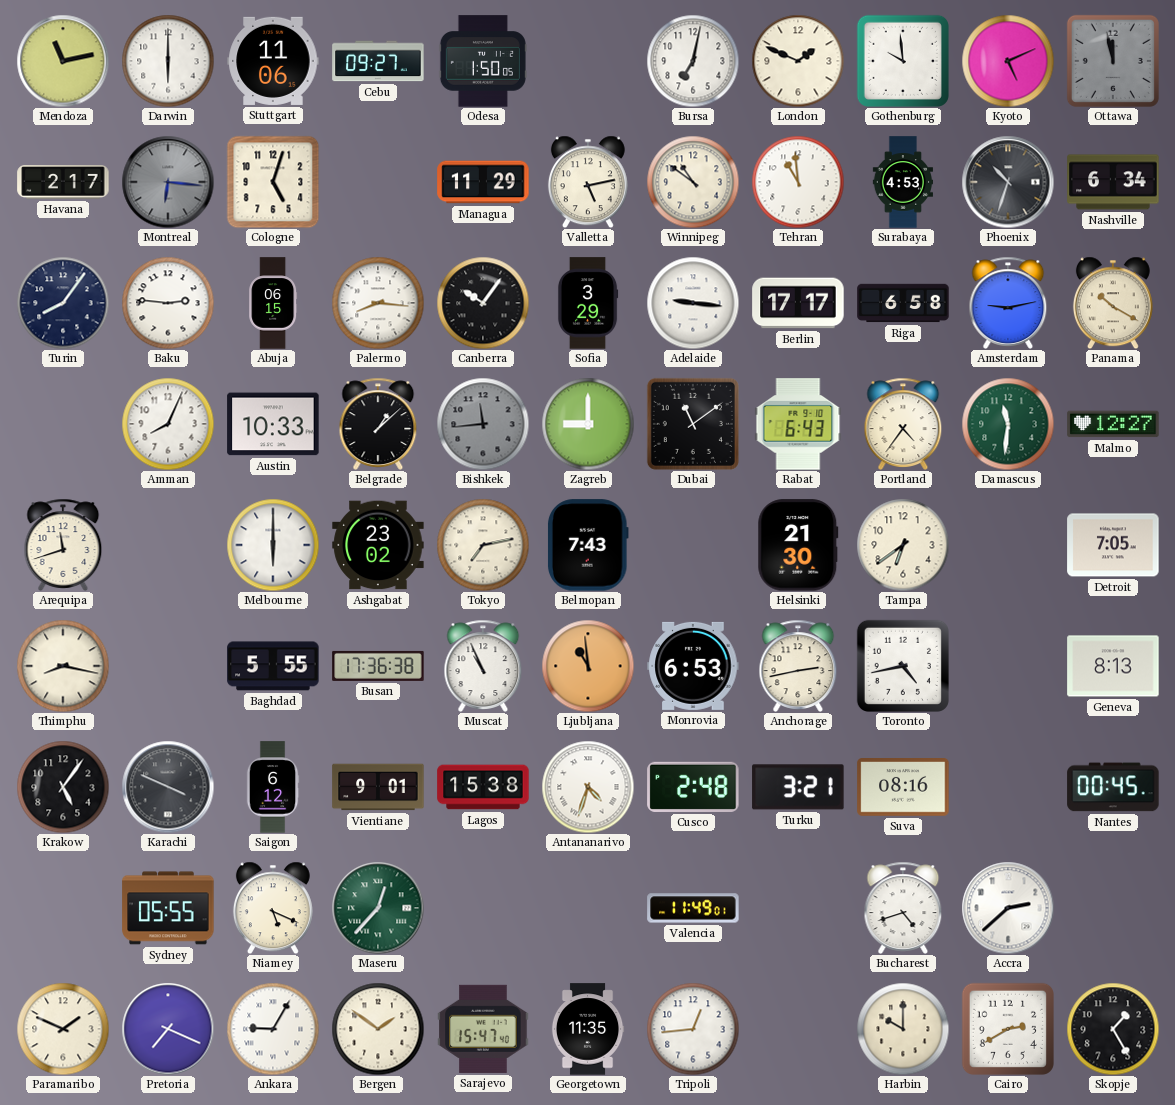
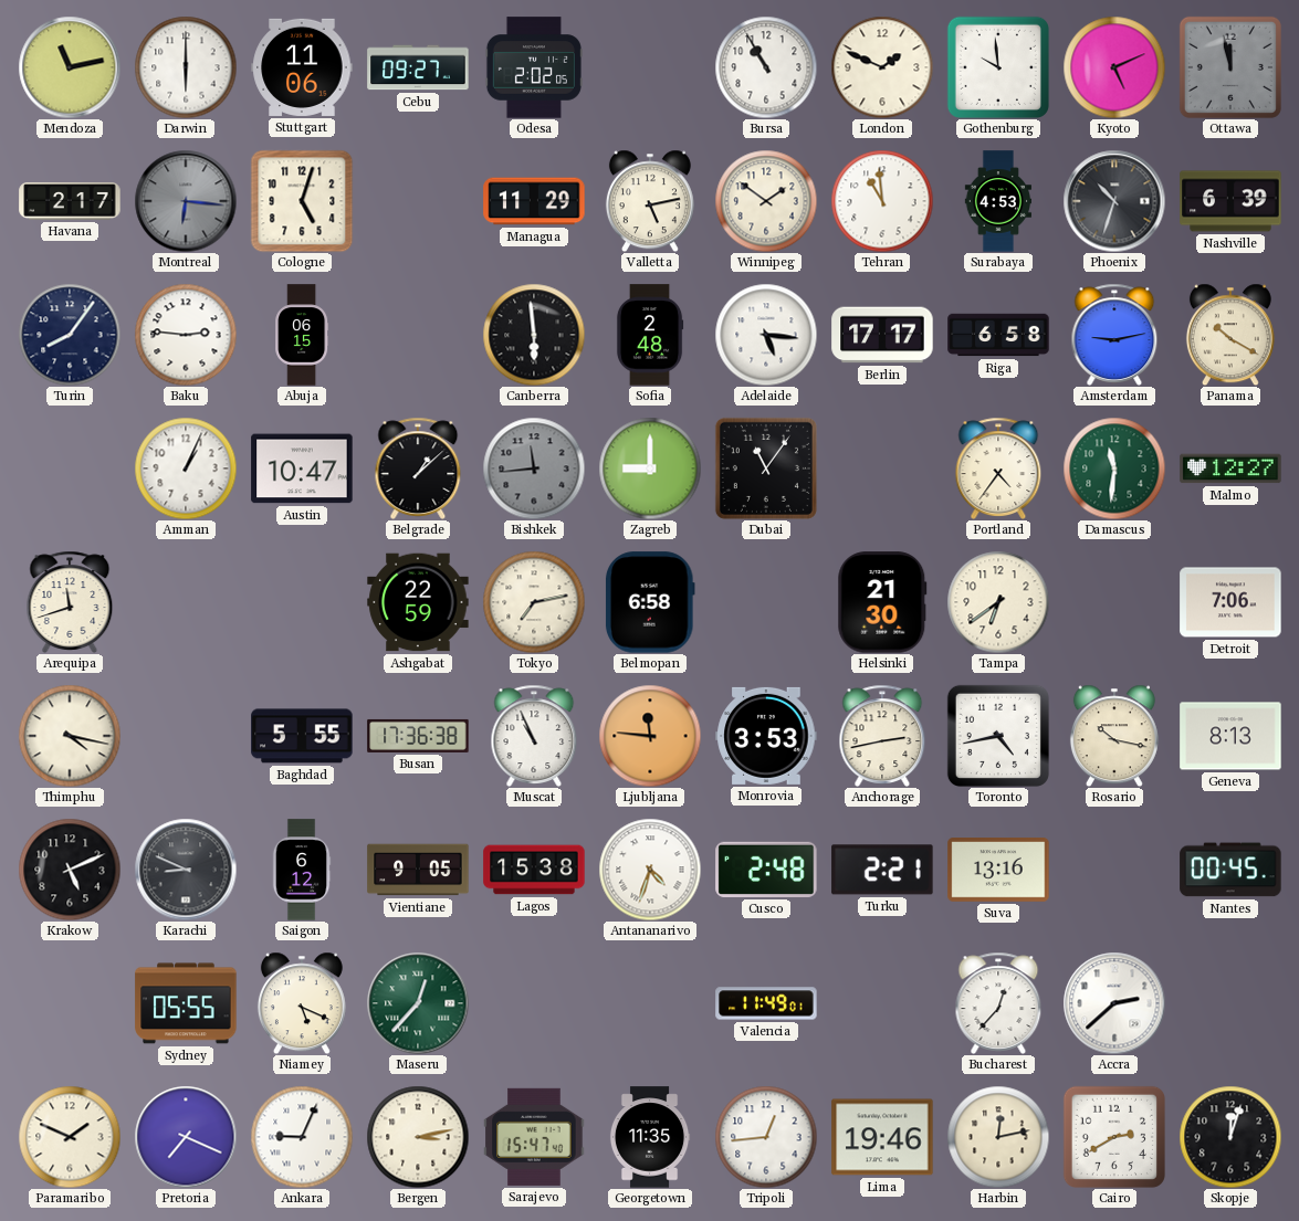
Odesa: 1:50 -> 2:02 (534, 67)
Bursa: 7:02 -> 10:55 (766, 67)
Winnipeg: 10:51 -> 1:51 (766, 201)
Nashville: 6:34 -> 6:39 (1230, 201)
Palermo: 8:16 -> none (378, 303)
Canberra: 10:06 -> 5:59 (534, 335)
Sofia: 3:29 -> 2:48 (650, 335)
Adelaide: 9:16 -> 5:16 (766, 335)
Amman: 8:04 -> 1:04 (186, 469)
Austin: 10:33 -> 10:47 (302, 469)
Dubai: 11:09 -> 11:06 (766, 469)
Rabat: 6:43 -> none (798, 424)
Melbourne: 6:00 -> none (273, 545)
Ashgabat: 23:02 -> 22:59 (418, 602)
Belmopan: 7:43 -> 6:58 (650, 602)
Detroit: 7:05 -> 7:06 (1230, 602)
Thimphu: 8:17 -> 4:17 (70, 736)
Ljubljana: 10:59 -> 11:46 (650, 736)
Monrovia: 6:53 -> 3:53 (766, 736)
Rosario: none -> 10:17 (1114, 736)
Krakow: 5:06 -> 5:11 (70, 870)
Karachi: 3:49 -> 8:49 (186, 870)
Vientiane: 9:01 -> 9:05 (418, 870)
Turku: 3:21 -> 2:21 (882, 870)
Suva: 08:16 -> 13:16 (998, 870)
Bucharest: 4:42 -> 12:37 (998, 1003)
Ankara: 9:05 -> 9:04 (302, 1137)
Bergen: 1:51 -> 3:13 (418, 1137)
Lima: none -> 19:46 (882, 1137)
Harbin: 10:00 -> 12:13 (998, 1137)
Skopje: 1:25 -> 12:03 (1230, 1137)
